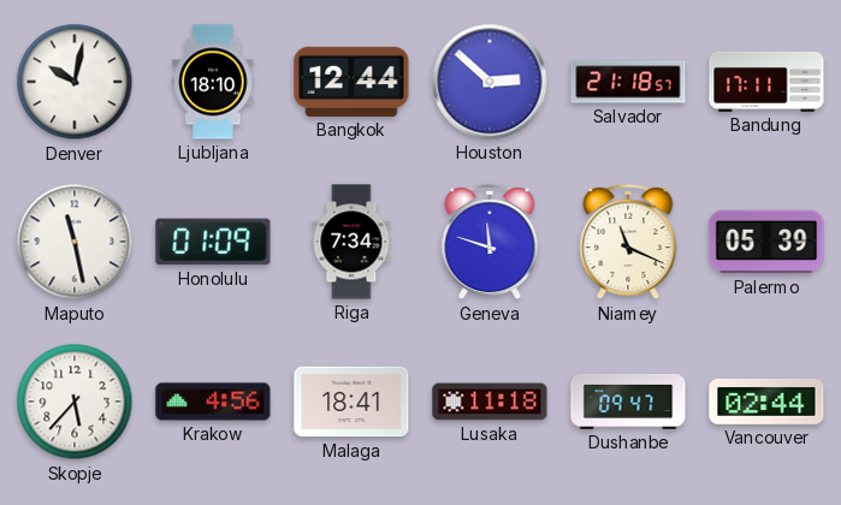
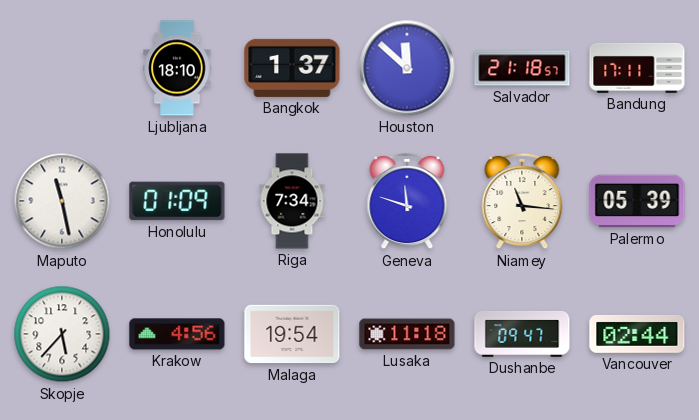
Denver: 10:02 -> none (75, 82)
Bangkok: 12:44 -> 1:37 (292, 68)
Houston: 2:52 -> 11:52 (407, 68)
Niamey: 11:19 -> 11:16 (522, 201)
Malaga: 18:41 -> 19:54 (292, 334)
